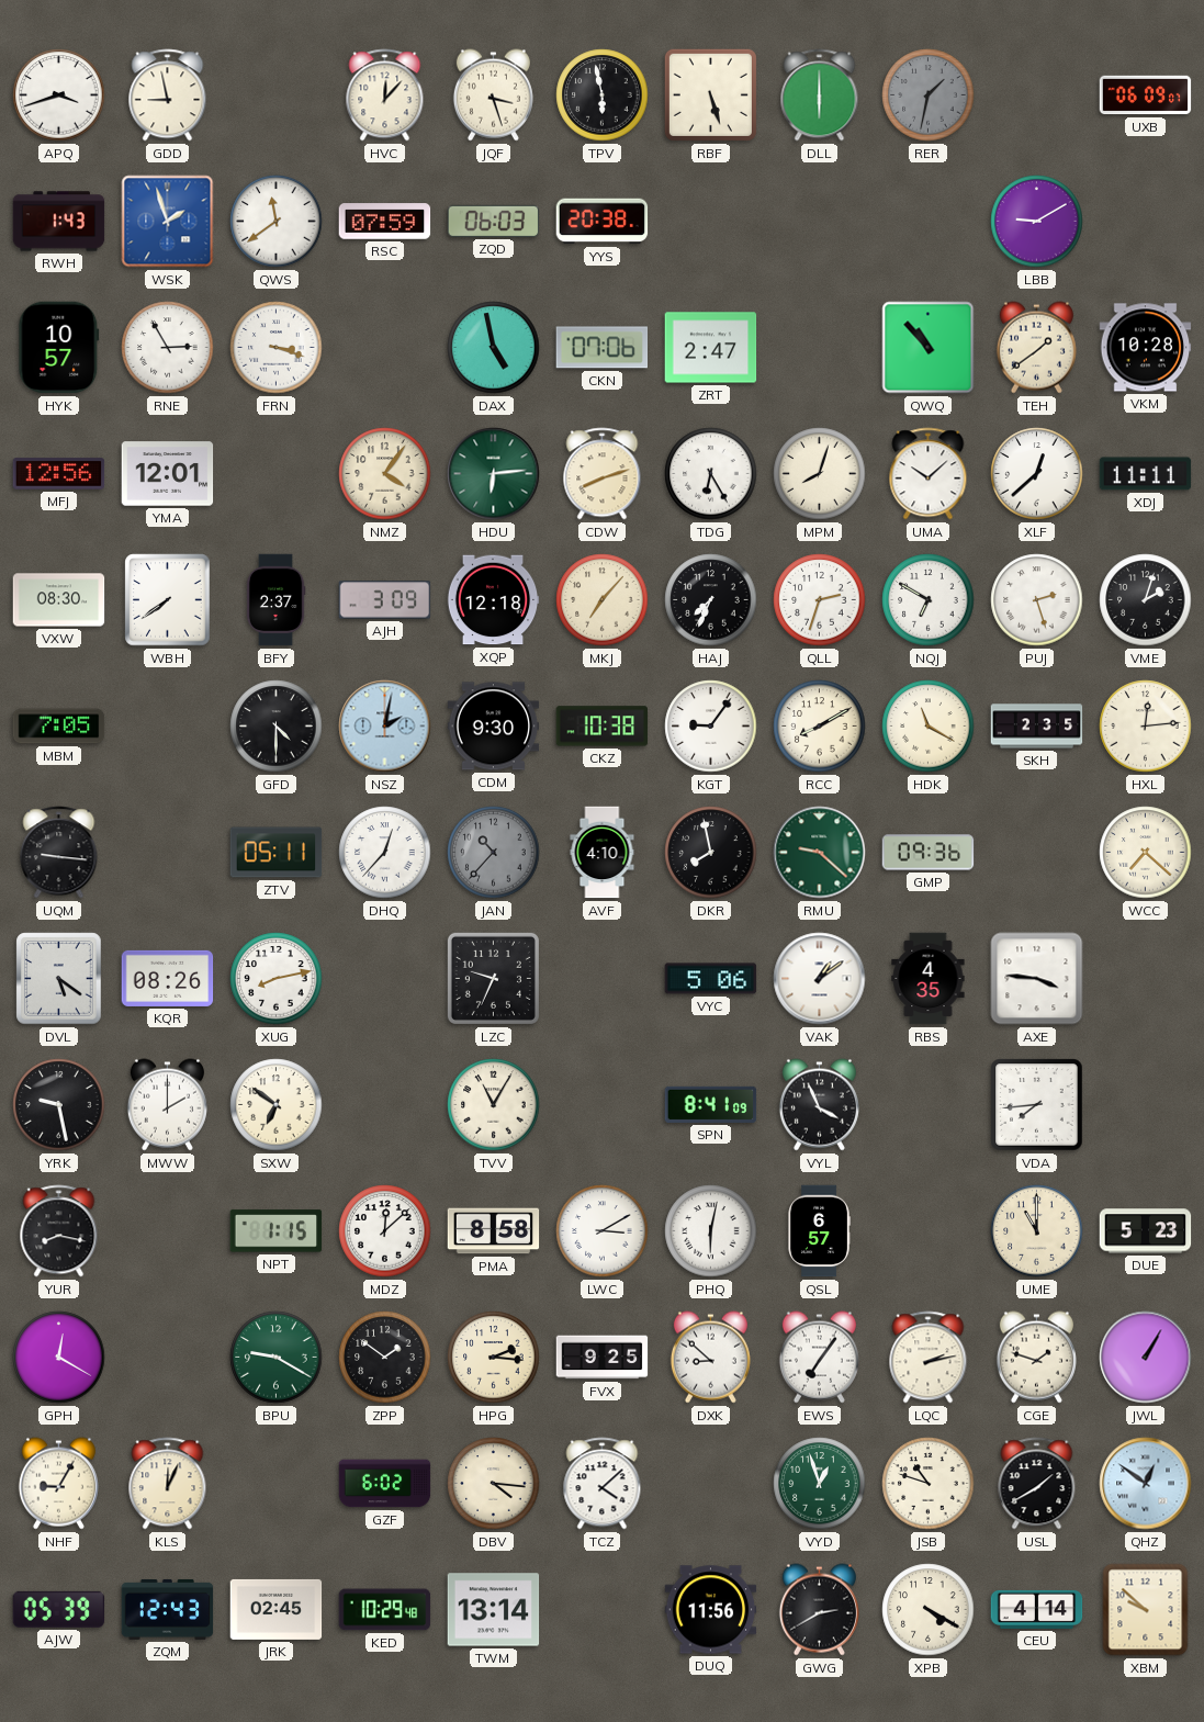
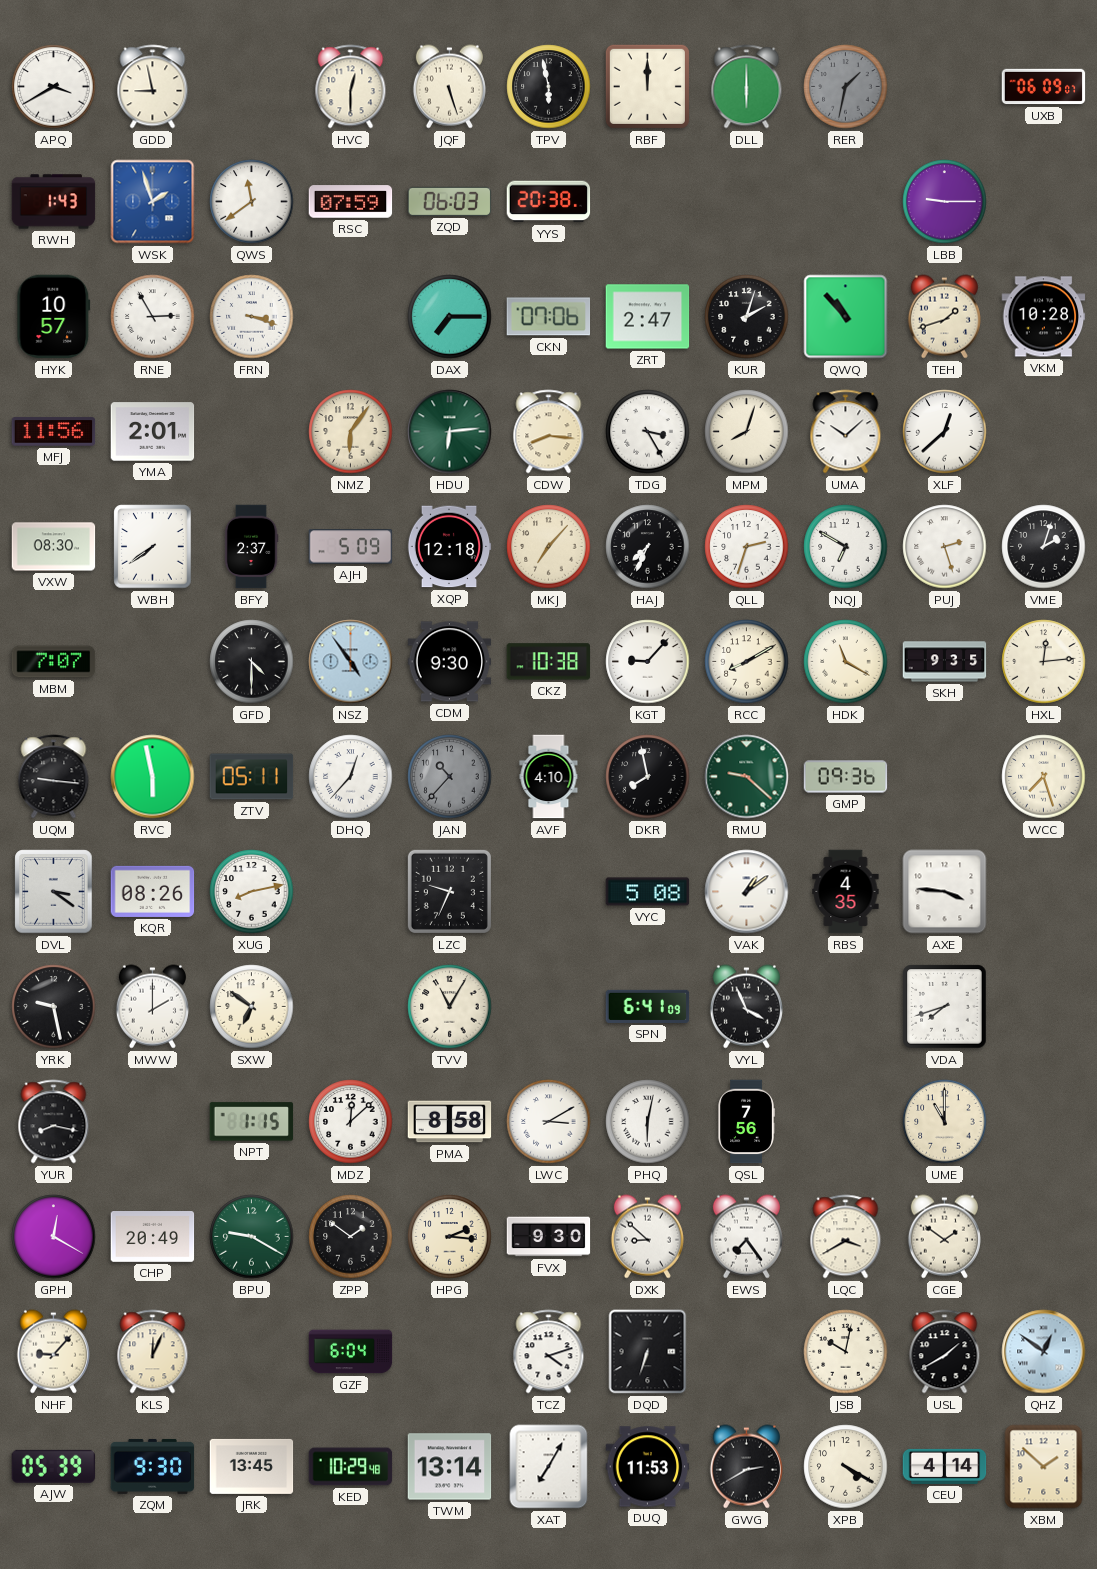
APQ: 3:42 -> 3:40 (54, 87)
HVC: 12:07 -> 12:30 (351, 87)
JQF: 3:27 -> 5:27 (449, 87)
RBF: 5:27 -> 12:00 (647, 86)
LBB: 9:10 -> 9:15 (945, 202)
DAX: 4:58 -> 7:15 (450, 317)
KUR: none -> 2:03 (747, 317)
TEH: 1:39 -> 1:42 (944, 317)
MFJ: 12:56 -> 11:56 (54, 432)
YMA: 12:01 -> 2:01 (153, 432)
NMZ: 4:06 -> 6:06 (351, 432)
CDW: 8:12 -> 8:16 (549, 432)
TDG: 6:25 -> 3:25 (648, 432)
XDJ: 11:11 -> none (1146, 474)
AJH: 3:09 -> 5:09 (351, 547)
MBM: 7:05 -> 7:07 (54, 662)
NSZ: 2:02 -> 4:54 (351, 662)
KGT: 9:06 -> 9:07 (648, 662)
SKH: 2:35 -> 9:35 (945, 662)
RVC: none -> 5:58 (153, 777)
WCC: 7:22 -> 7:27 (1044, 777)
DVL: 5:21 -> 3:21 (54, 892)
VYC: 5:06 -> 5:08 (648, 892)
SPN: 8:41 -> 6:41 (648, 1006)
VDA: 7:44 -> 7:42 (945, 1007)
QSL: 6:57 -> 7:56 (746, 1122)
DUE: 5:23 -> none (1146, 1231)
CHP: none -> 20:49 (153, 1237)
FVX: 9:25 -> 9:30 (549, 1237)
EWS: 7:06 -> 7:24 (746, 1237)
LQC: 2:13 -> 3:40 (846, 1237)
CGE: 1:48 -> 1:51 (944, 1237)
JWL: 1:05 -> none (1146, 1358)
NHF: 9:05 -> 9:07 (53, 1352)
GZF: 6:02 -> 6:04 (351, 1352)
DBV: 4:16 -> none (494, 1484)
TCZ: 4:08 -> 4:12 (549, 1352)
DQD: none -> 6:33 (648, 1352)
VYD: 12:57 -> none (820, 1484)
JSB: 10:48 -> 10:02 (846, 1352)
ZQM: 12:43 -> 9:30 (153, 1466)
JRK: 02:45 -> 13:45 (252, 1466)
XAT: none -> 7:05 (549, 1467)
DUQ: 11:56 -> 11:53 (648, 1467)
XBM: 9:52 -> 1:52 (1044, 1467)
